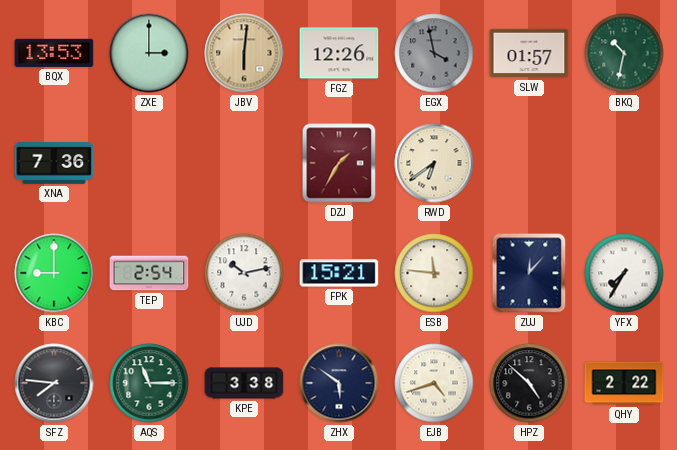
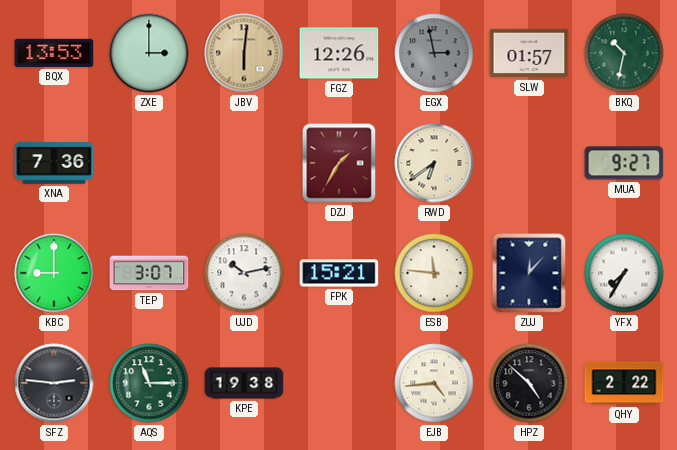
EGX: 3:58 -> 2:58 (434, 53)
MUA: none -> 9:27 (624, 163)
TEP: 2:54 -> 3:07 (149, 273)
SFZ: 7:46 -> 2:46 (54, 383)
KPE: 3:38 -> 19:38 (244, 383)
ZHX: 5:51 -> none (339, 383)
EJB: 4:42 -> 4:44 (434, 383)
